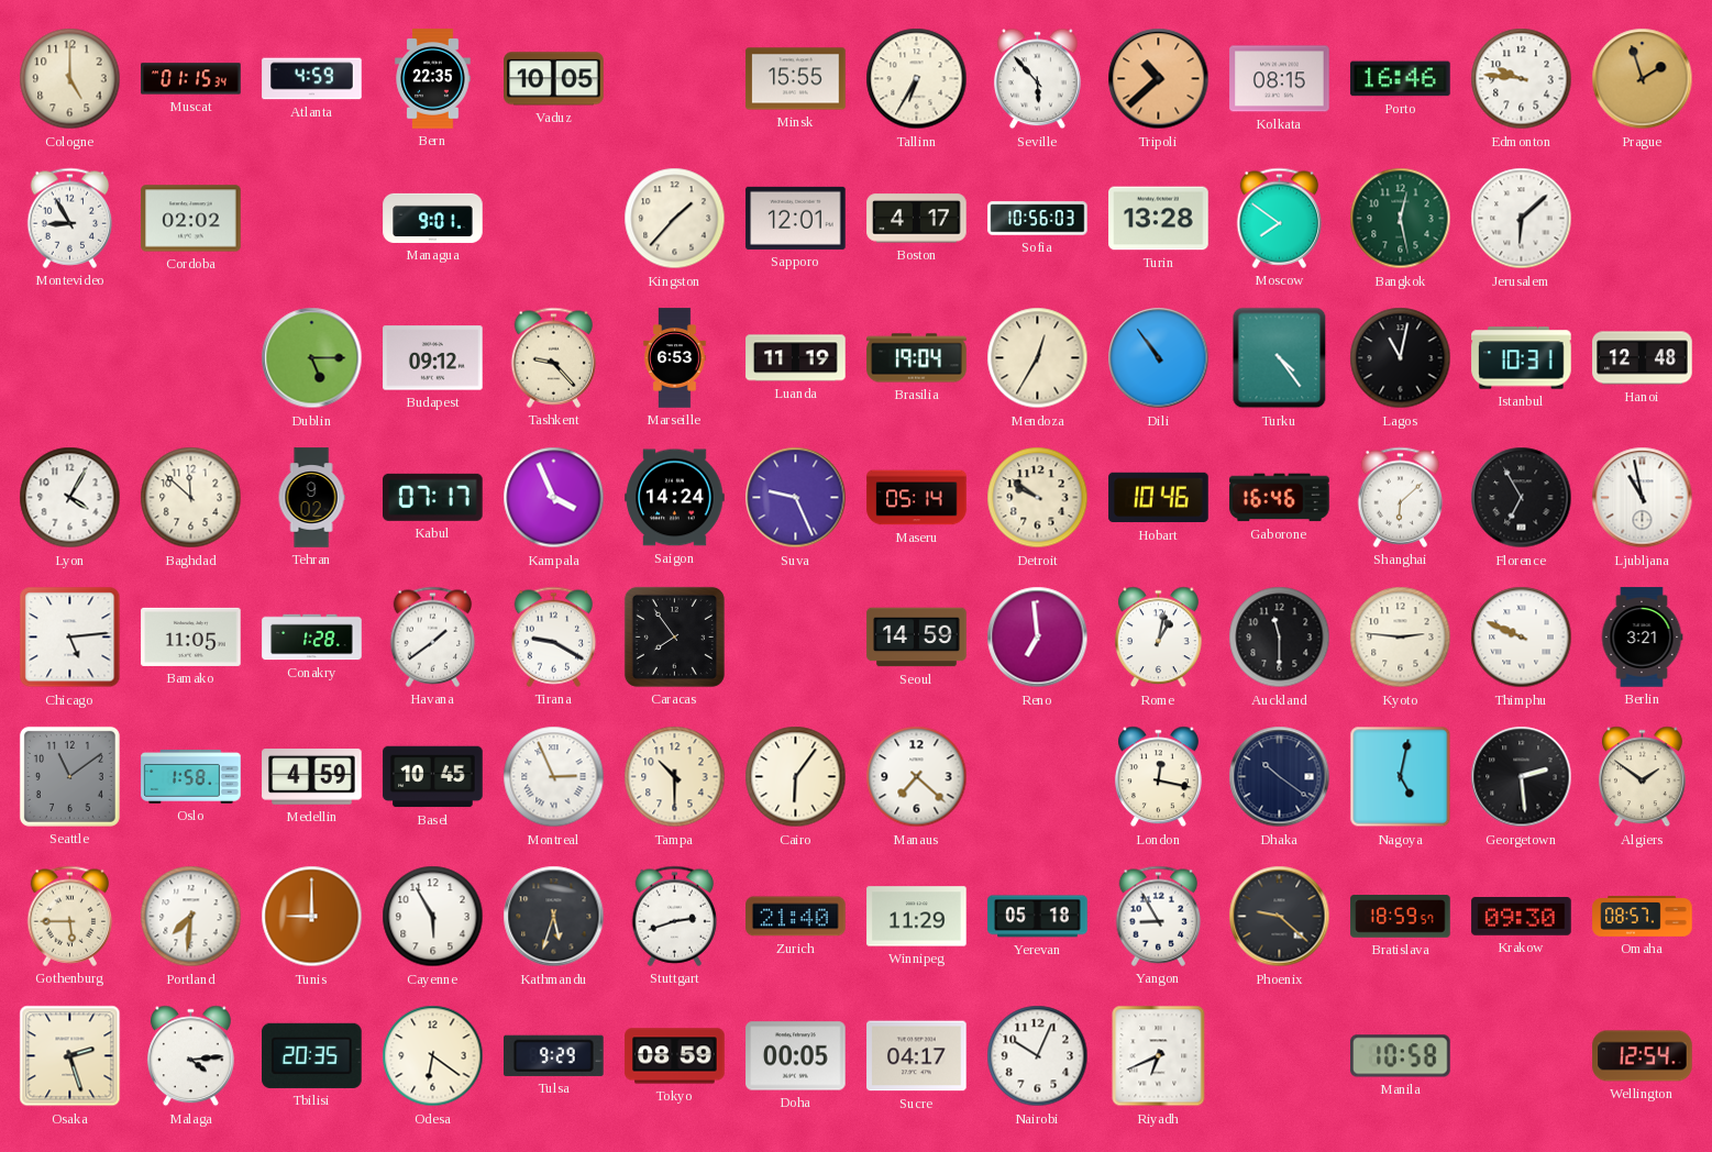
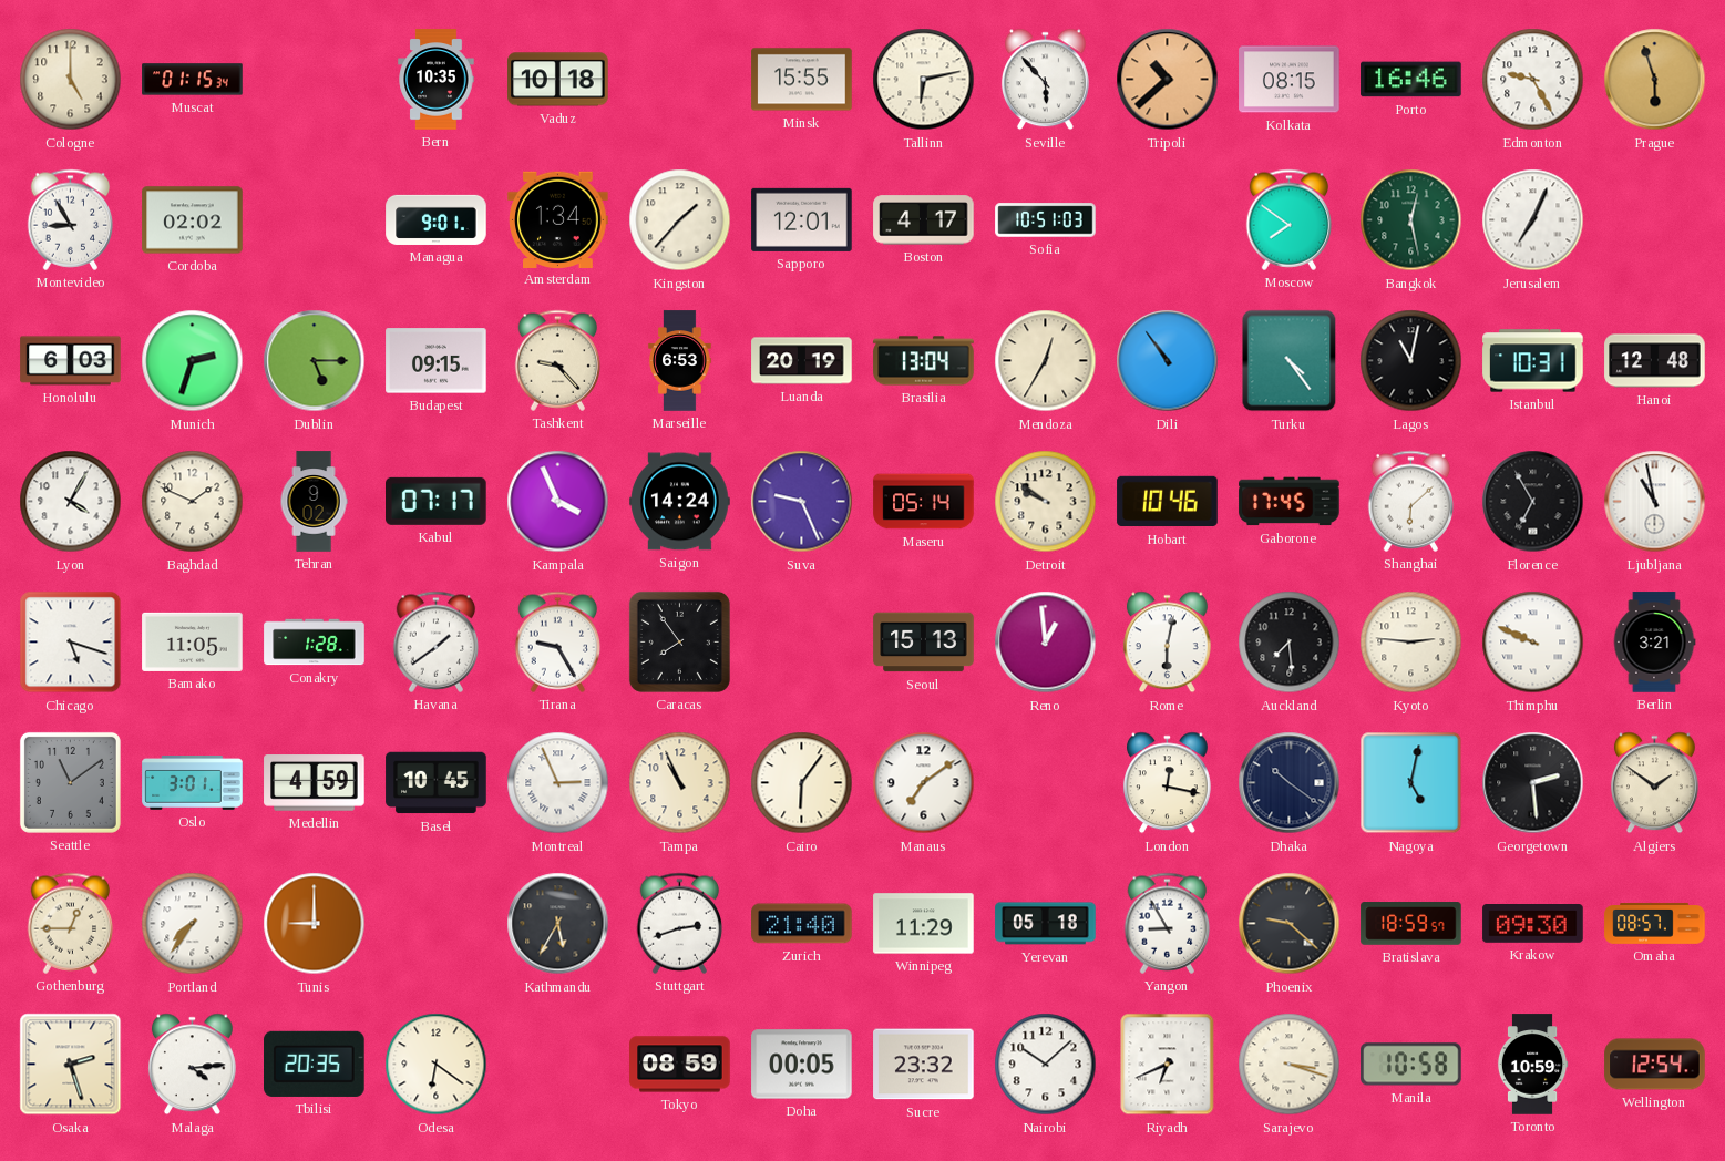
Atlanta: 4:59 -> none (312, 79)
Bern: 22:35 -> 10:35 (437, 80)
Vaduz: 10:05 -> 10:18 (558, 80)
Tallinn: 6:35 -> 6:13 (924, 80)
Edmonton: 9:46 -> 9:25 (1533, 80)
Prague: 1:57 -> 5:57 (1655, 80)
Amsterdam: none -> 1:34 (558, 219)
Sofia: 10:56 -> 10:51 (1046, 220)
Turin: 13:28 -> none (1159, 219)
Jerusalem: 6:08 -> 7:04 (1533, 220)
Honolulu: none -> 6:03 (71, 361)
Munich: none -> 2:33 (193, 361)
Budapest: 09:12 -> 09:15 (437, 361)
Luanda: 11:19 -> 20:19 (802, 361)
Brasilia: 19:04 -> 13:04 (924, 361)
Baghdad: 11:52 -> 1:49 (193, 502)
Gaborone: 16:46 -> 17:45 (1290, 502)
Chicago: 5:14 -> 5:18 (71, 643)
Tirana: 9:20 -> 9:25 (558, 641)
Seoul: 14:59 -> 15:13 (924, 643)
Reno: 6:59 -> 12:59 (1046, 643)
Rome: 1:02 -> 6:02 (1167, 643)
Auckland: 11:30 -> 7:29 (1290, 643)
Oslo: 1:58 -> 3:01 (193, 783)
Tampa: 10:30 -> 10:56 (680, 783)
Manaus: 7:22 -> 7:09 (924, 783)
Gothenburg: 5:45 -> 12:45 (71, 923)
Portland: 7:31 -> 7:36 (193, 924)
Cayenne: 5:55 -> none (433, 917)
Kathmandu: 5:33 -> 5:35 (558, 924)
Tulsa: 9:29 -> none (554, 1055)
Sucre: 04:17 -> 23:32 (924, 1065)
Nairobi: 10:04 -> 10:08 (1046, 1065)
Sarajevo: none -> 3:18 (1290, 1065)
Toronto: none -> 10:59 (1532, 1065)
